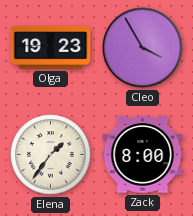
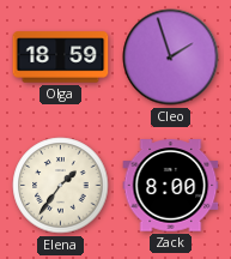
Olga: 19:23 -> 18:59 (61, 58)
Cleo: 3:55 -> 1:57 (171, 58)
